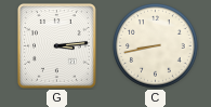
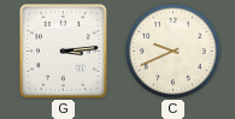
C: 8:43 -> 9:41 (174, 52)
